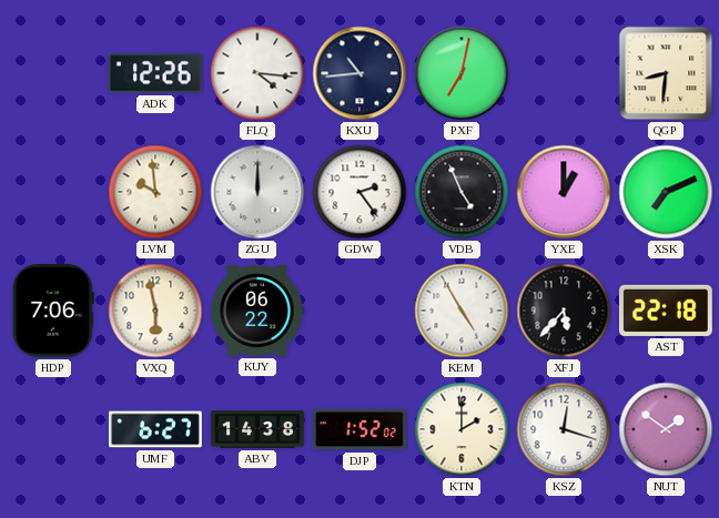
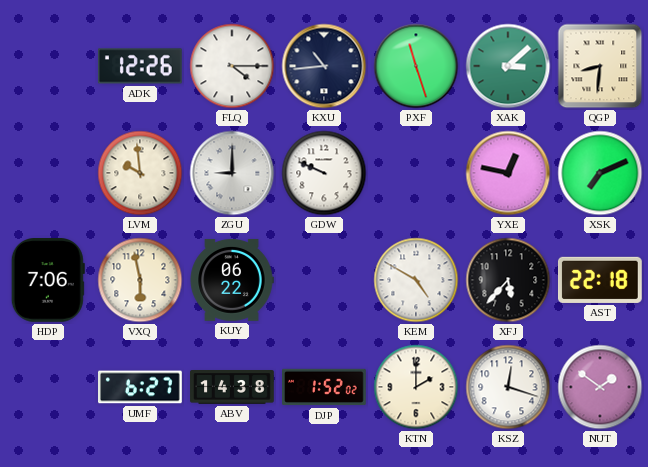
FLQ: 4:16 -> 4:15 (232, 66)
PXF: 7:02 -> 11:27 (416, 66)
XAK: none -> 3:08 (508, 66)
ZGU: 12:00 -> 9:00 (232, 173)
GDW: 2:24 -> 9:49 (324, 173)
VDB: 4:56 -> none (462, 192)
YXE: 1:00 -> 12:47 (508, 173)
KEM: 4:55 -> 4:50 (416, 280)
